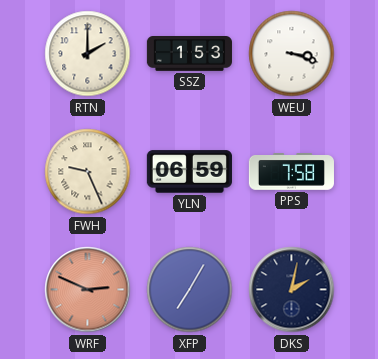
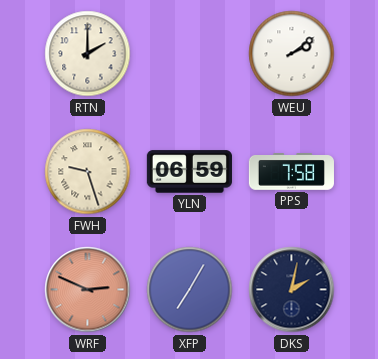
SSZ: 1:53 -> none (189, 54)
WEU: 3:18 -> 2:09 (292, 54)
FWH: 9:26 -> 9:27 (88, 172)
